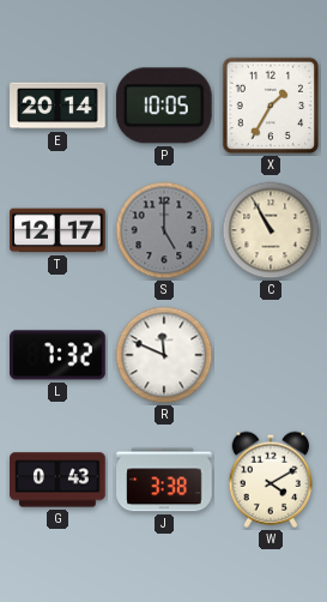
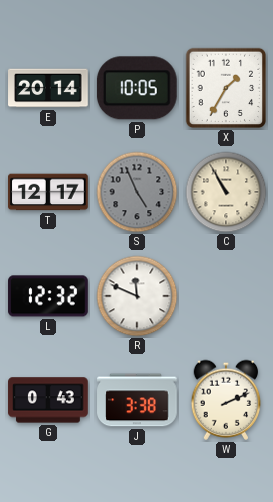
S: 5:00 -> 4:56 (137, 192)
L: 7:32 -> 12:32 (48, 296)
W: 4:10 -> 2:11 (226, 400)
